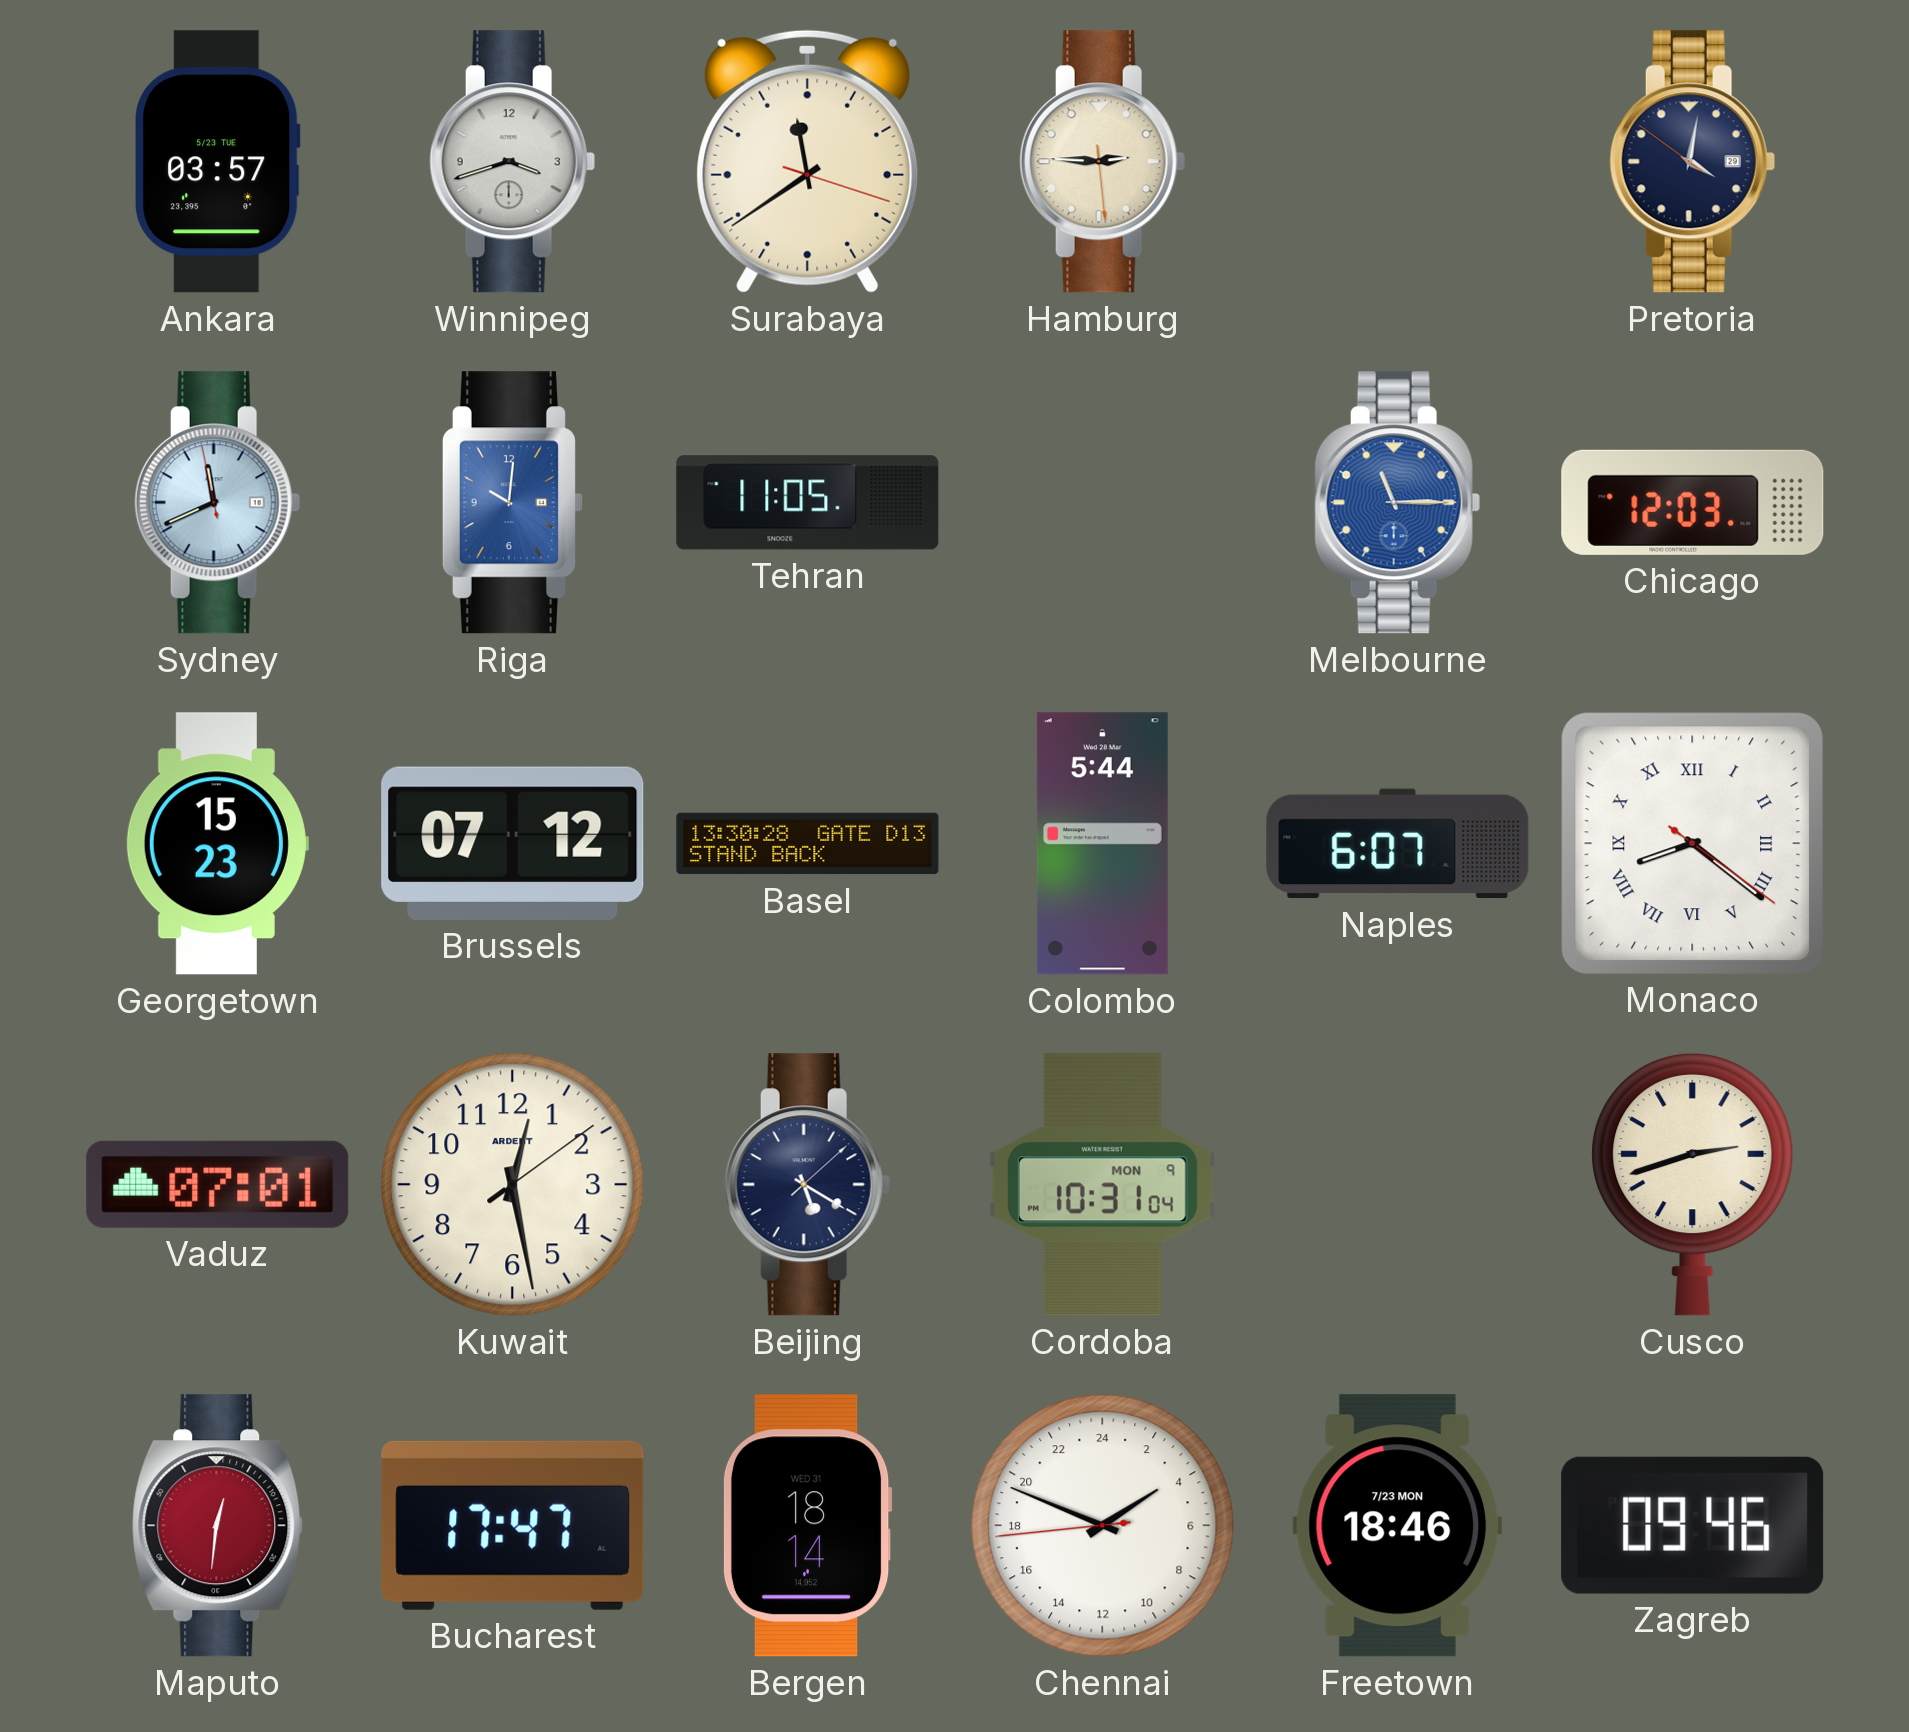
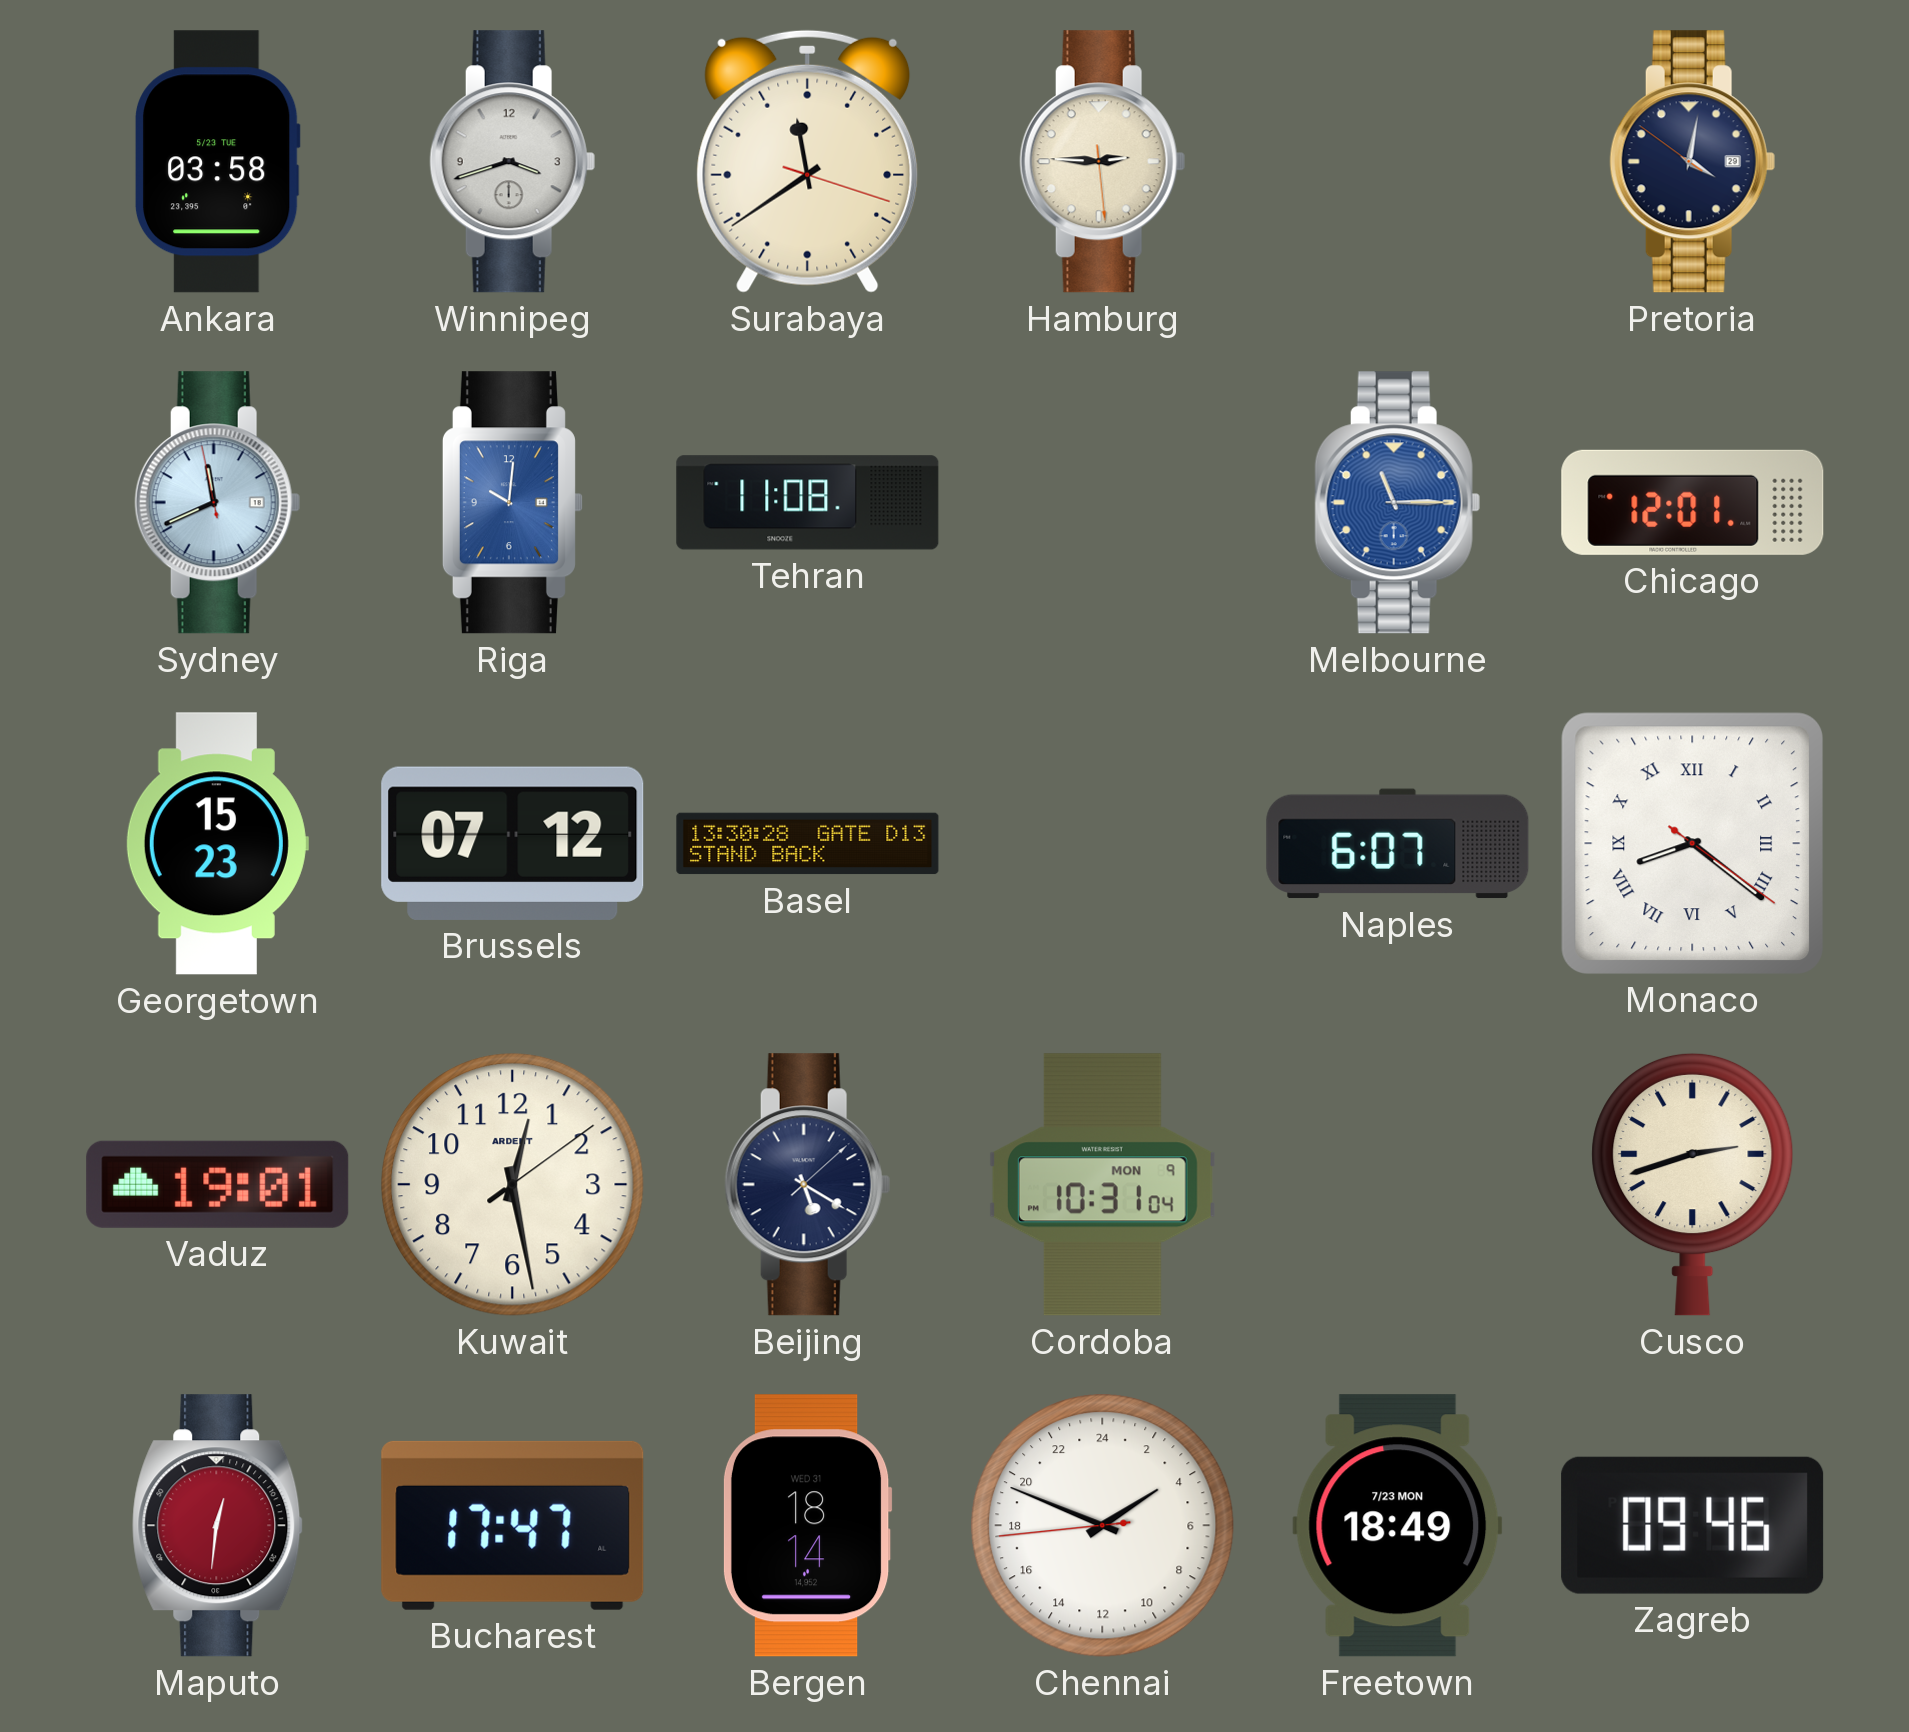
Ankara: 03:57 -> 03:58 (217, 162)
Tehran: 11:05 -> 11:08 (808, 503)
Chicago: 12:03 -> 12:01 (1693, 502)
Colombo: 5:44 -> none (1102, 844)
Vaduz: 07:01 -> 19:01 (218, 1184)
Freetown: 18:46 -> 18:49 (1398, 1526)
